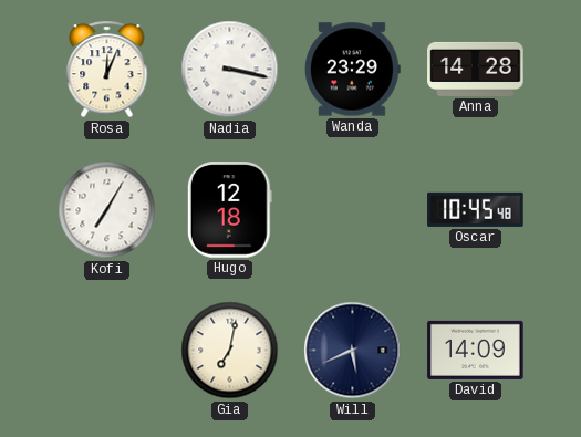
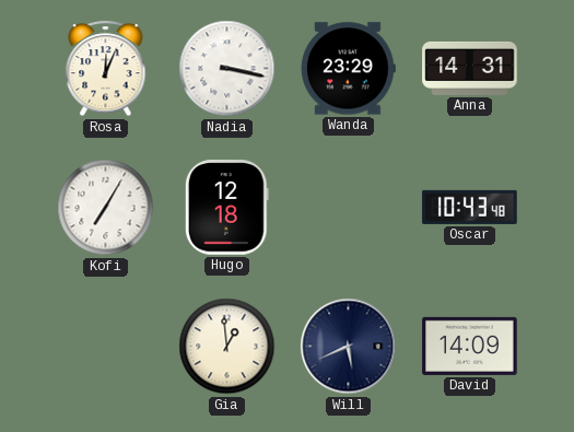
Anna: 14:28 -> 14:31 (470, 68)
Oscar: 10:45 -> 10:43 (470, 207)
Gia: 7:02 -> 12:59 (227, 347)
